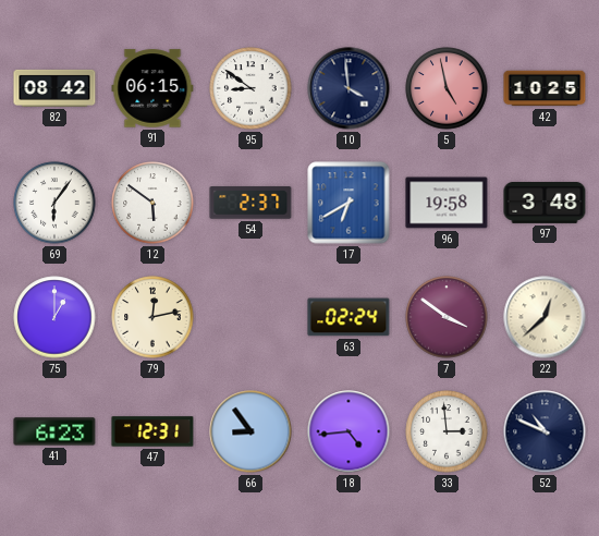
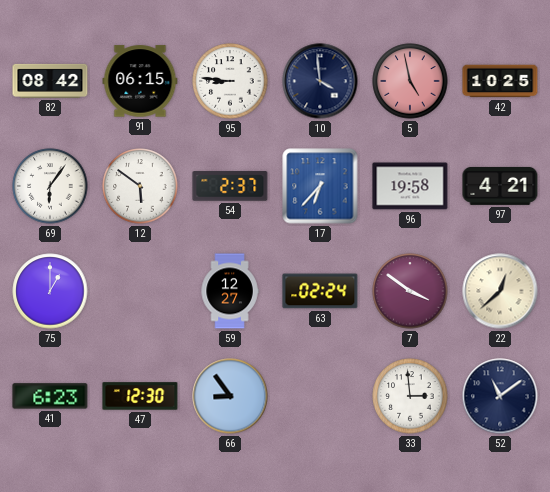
95: 8:51 -> 8:46 (230, 81)
17: 6:40 -> 6:37 (320, 186)
97: 3:48 -> 4:21 (500, 186)
79: 12:13 -> none (152, 317)
59: none -> 12:27 (230, 291)
47: 12:31 -> 12:30 (140, 396)
18: 4:44 -> none (349, 431)
52: 10:49 -> 11:09 (500, 396)
